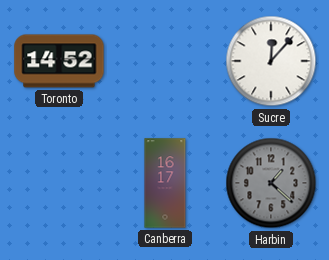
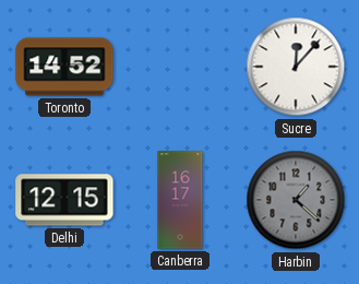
Delhi: none -> 12:15 (64, 200)
